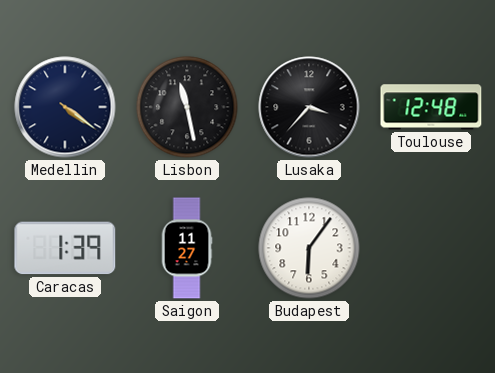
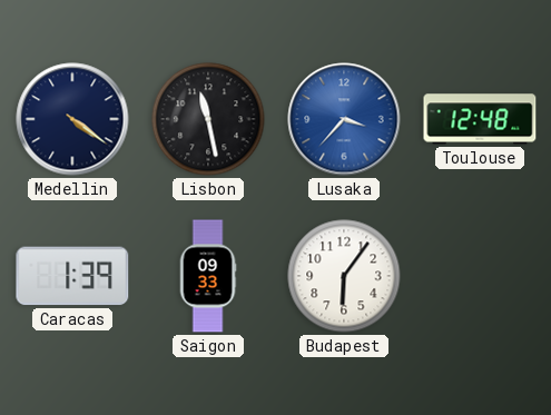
Lusaka dial: black -> blue (344, 119)
Saigon: 11:27 -> 09:33 (208, 276)
